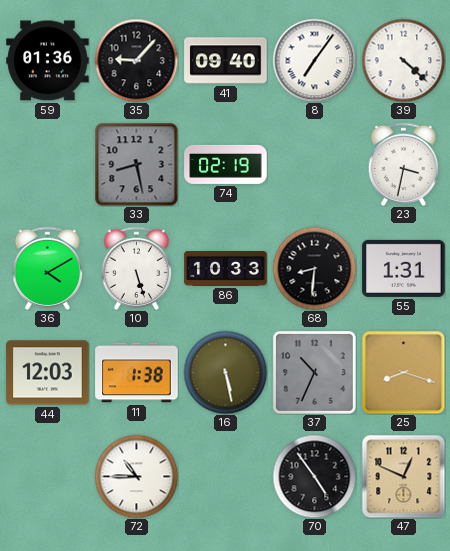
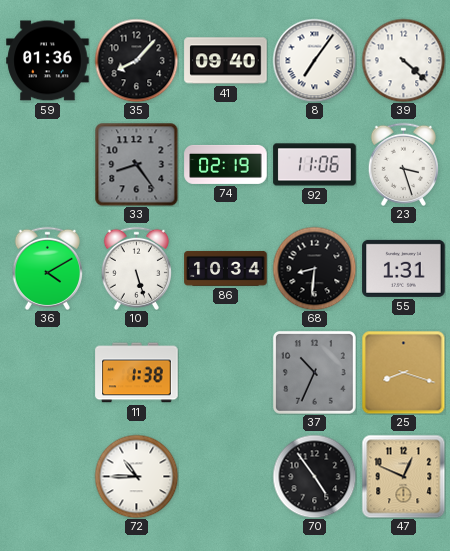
35: 9:07 -> 8:07 (136, 60)
33: 8:28 -> 8:24 (136, 164)
92: none -> 11:06 (315, 165)
23: 3:32 -> 3:27 (403, 164)
86: 10:33 -> 10:34 (226, 268)
44: 12:03 -> none (48, 373)
16: 5:28 -> none (225, 372)
